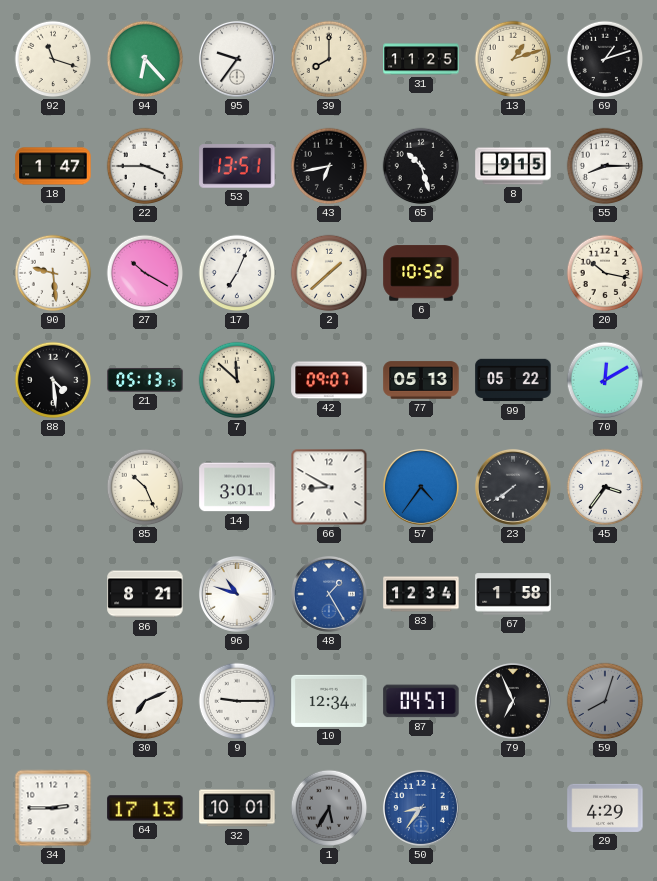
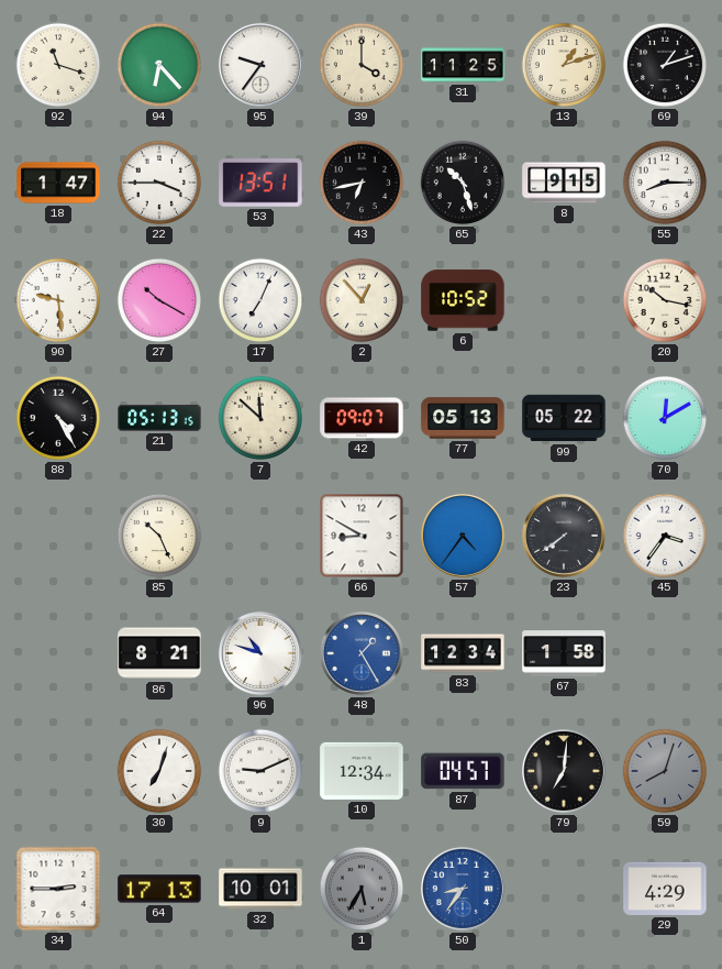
39: 8:00 -> 4:00 (362, 65)
2: 1:38 -> 12:53 (362, 300)
88: 4:29 -> 4:25 (58, 418)
14: 3:01 -> none (237, 487)
30: 7:11 -> 7:03 (159, 771)
9: 9:15 -> 9:11 (260, 771)
79: 6:56 -> 7:01 (564, 771)
